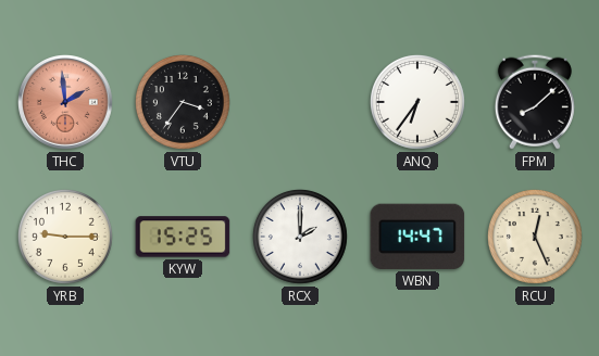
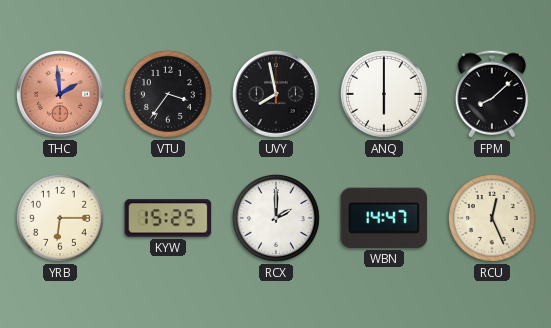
UVY: none -> 7:58 (277, 95)
ANQ: 6:36 -> 6:00 (384, 94)
YRB: 9:15 -> 6:15 (60, 218)
